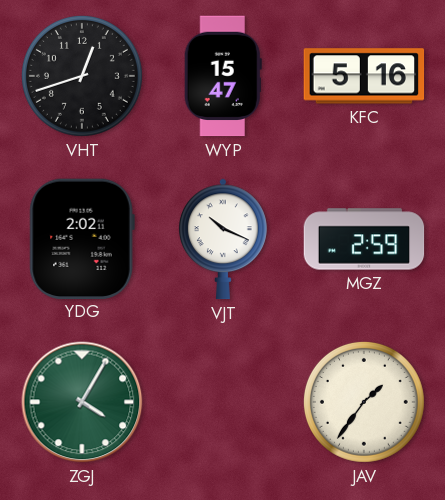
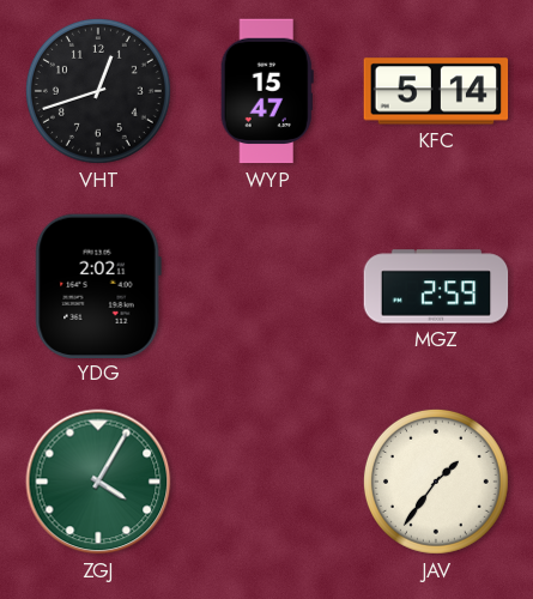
KFC: 5:16 -> 5:14 (436, 91)
VJT: 10:19 -> none (223, 239)
